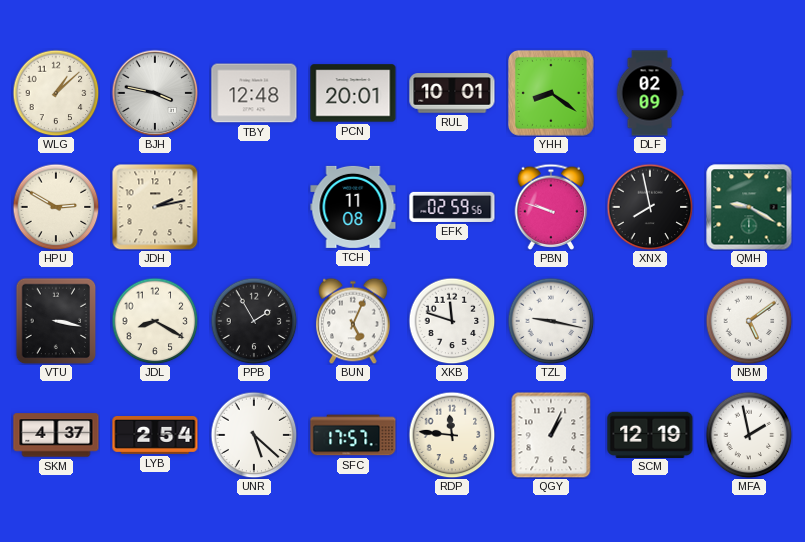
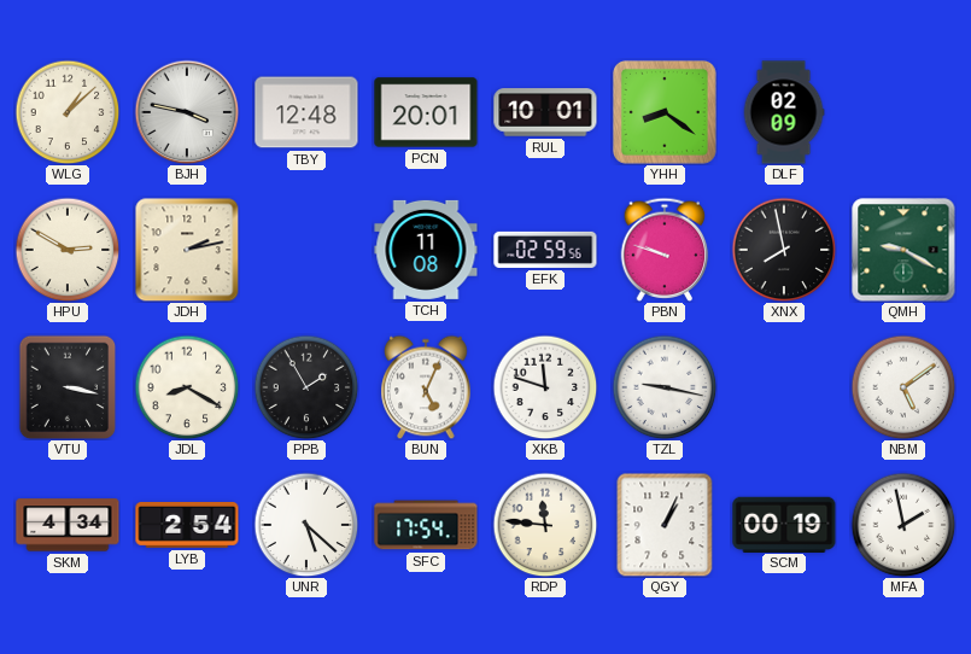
SKM: 4:37 -> 4:34 (68, 525)
SFC: 17:57 -> 17:54 (426, 525)
SCM: 12:19 -> 00:19 (784, 524)
